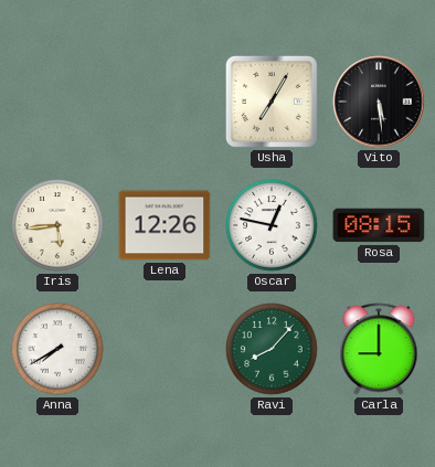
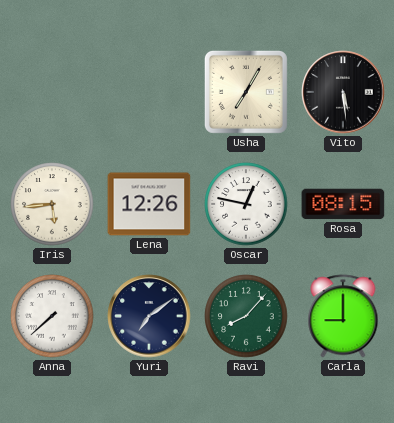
Anna: 7:40 -> 7:38 (52, 316)
Yuri: none -> 7:09 (149, 316)
